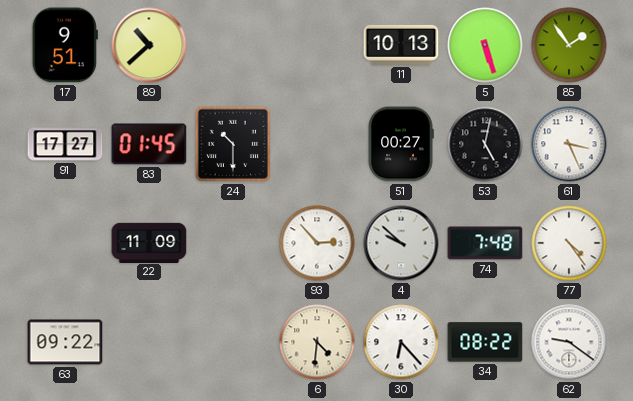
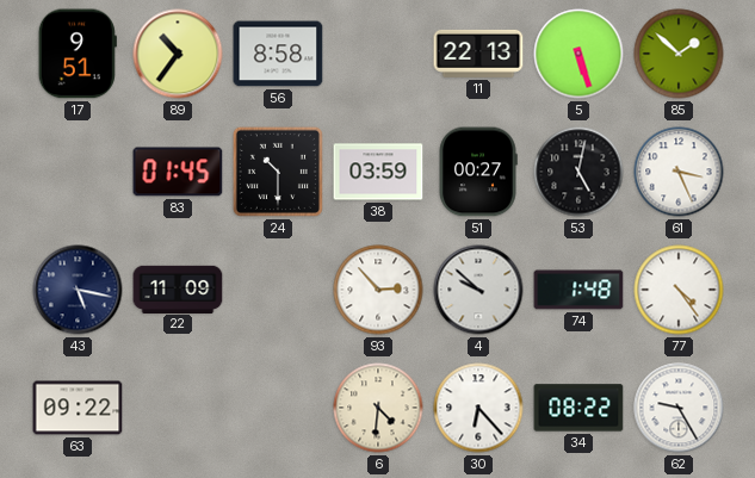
89: 10:38 -> 10:36 (178, 54)
56: none -> 8:58 (278, 54)
11: 10:13 -> 22:13 (478, 54)
85: 1:54 -> 1:52 (679, 54)
91: 17:27 -> none (65, 144)
38: none -> 03:59 (378, 172)
43: none -> 5:17 (78, 290)
74: 7:48 -> 1:48 (578, 290)
62: 9:21 -> 9:25 (679, 408)
